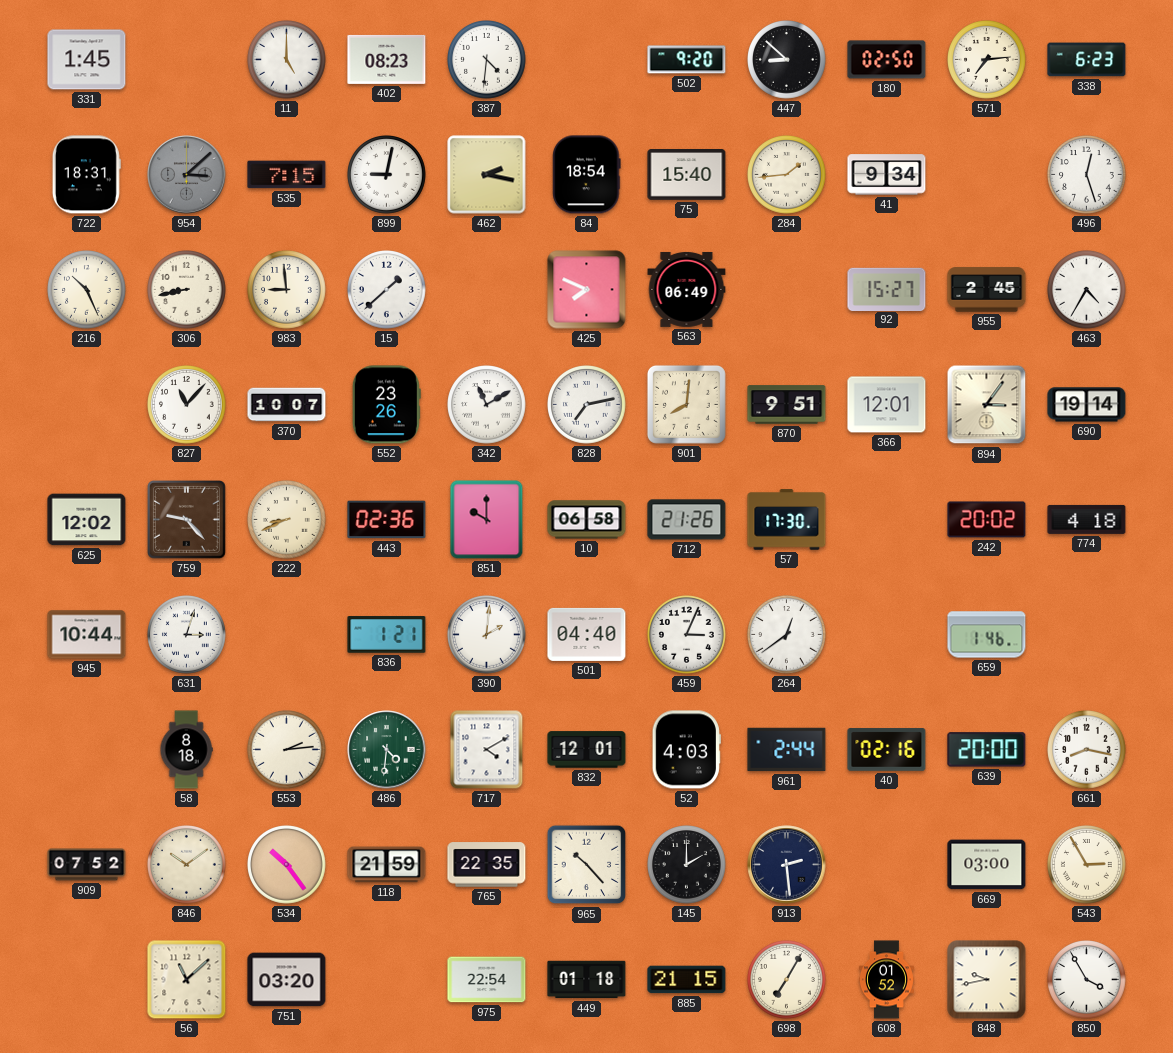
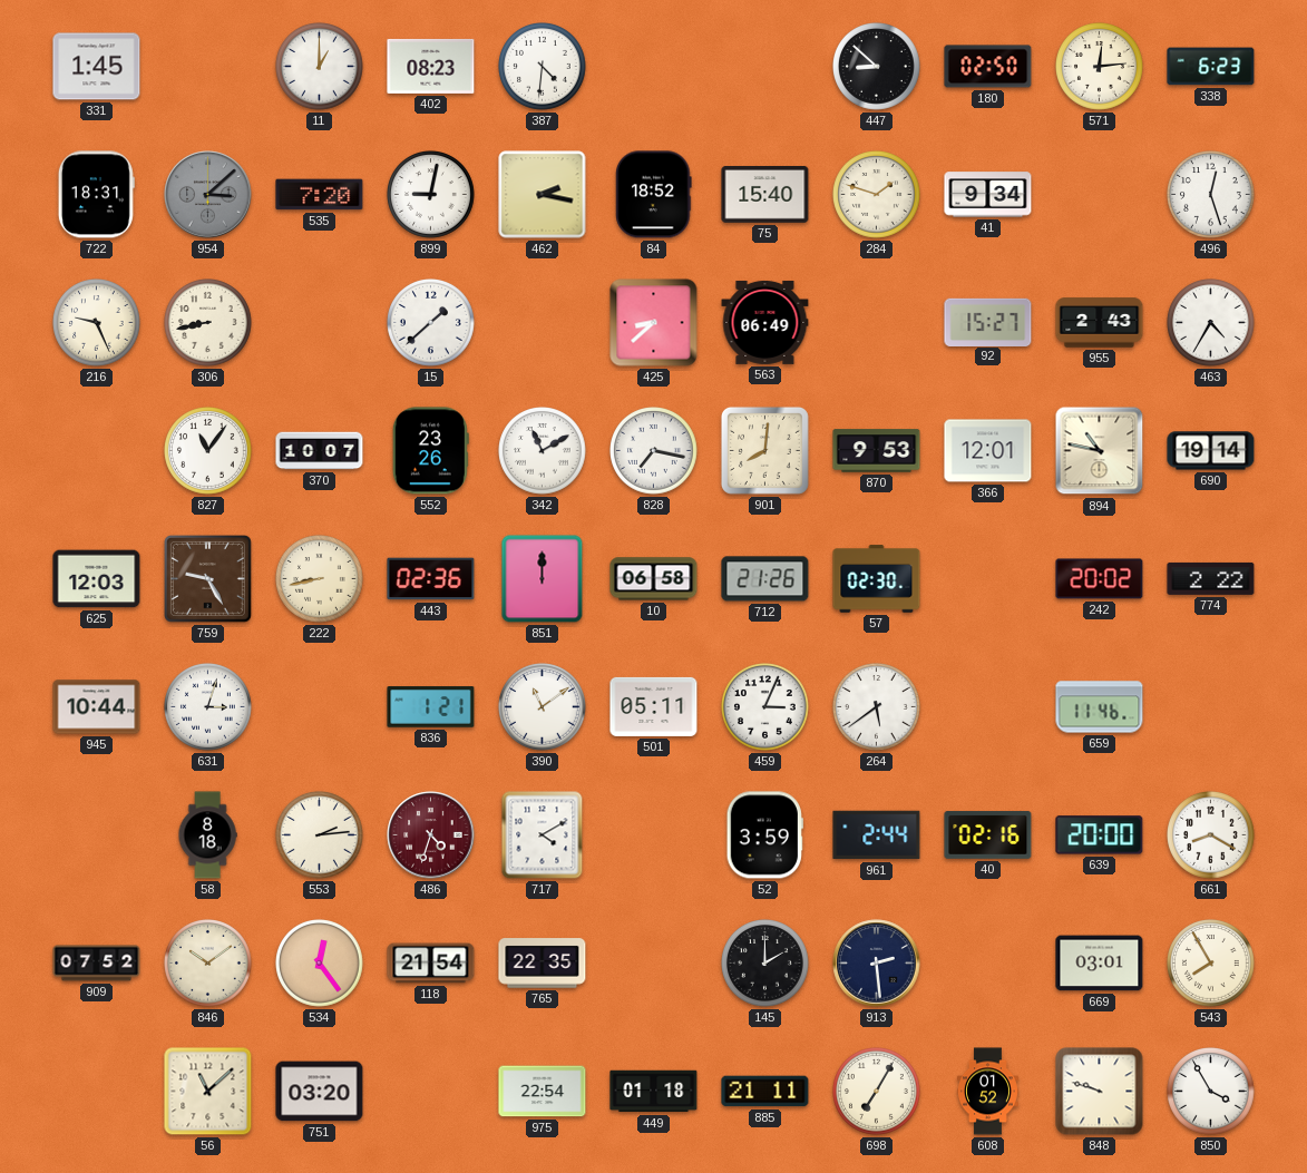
11: 5:00 -> 1:00 (320, 67)
502: 9:20 -> none (687, 60)
571: 7:14 -> 12:14 (1100, 67)
535: 7:15 -> 7:20 (320, 195)
84: 18:54 -> 18:52 (654, 195)
284: 1:44 -> 1:48 (877, 195)
216: 10:26 -> 9:26 (97, 323)
983: 8:59 -> none (287, 290)
425: 7:49 -> 8:38 (654, 323)
955: 2:45 -> 2:43 (1100, 323)
827: 11:07 -> 11:06 (208, 451)
828: 7:13 -> 7:17 (654, 451)
870: 9:51 -> 9:53 (877, 451)
894: 3:06 -> 10:47 (1100, 451)
625: 12:02 -> 12:03 (97, 579)
759: 9:23 -> 9:25 (208, 579)
222: 8:41 -> 8:43 (320, 579)
851: 10:00 -> 12:00 (543, 579)
57: 17:30 -> 02:30 (877, 579)
774: 4:18 -> 2:22 (1211, 578)
390: 2:01 -> 11:09 (543, 707)
501: 04:40 -> 05:11 (654, 706)
264: 12:39 -> 5:39 (877, 707)
659: 1:46 -> 11:46 (1100, 707)
486: 4:31 -> 4:33 (431, 835)
486 dial: green -> burgundy (431, 835)
832: 12:01 -> none (587, 750)
52: 4:03 -> 3:59 (764, 835)
661: 8:17 -> 8:20 (1211, 835)
534: 10:24 -> 12:24 (320, 964)
118: 21:59 -> 21:54 (431, 964)
965: 10:23 -> none (587, 865)
669: 03:00 -> 03:01 (1100, 964)
543: 2:55 -> 7:55 (1211, 964)
885: 21:15 -> 21:11 (765, 1092)
848: 9:43 -> 9:48 (1100, 1092)
